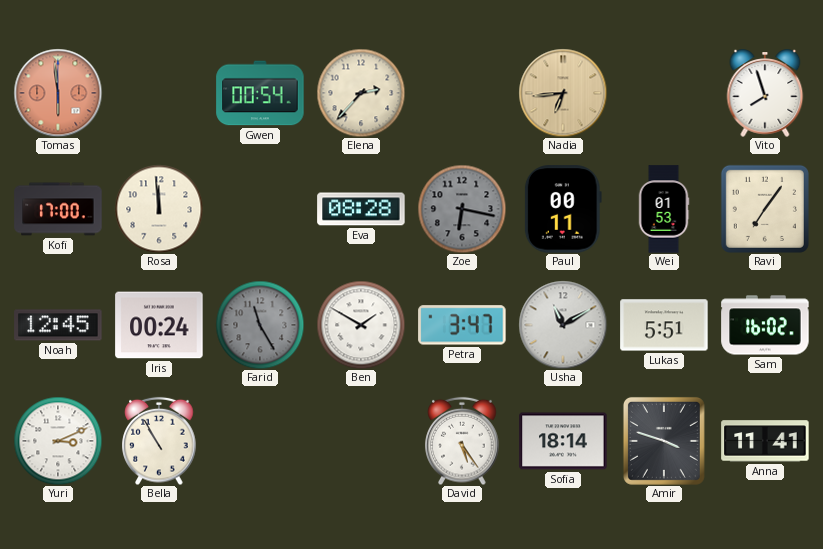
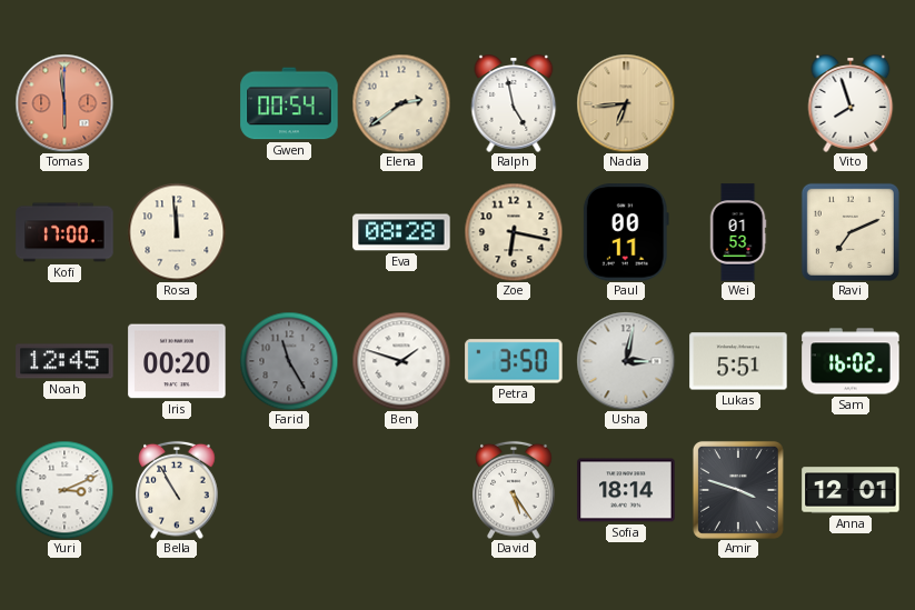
Elena: 2:37 -> 2:39 (401, 103)
Ralph: none -> 4:58 (514, 103)
Zoe dial: grey -> cream (514, 232)
Ravi: 7:06 -> 7:11 (851, 232)
Iris: 00:24 -> 00:20 (177, 361)
Ben: 1:50 -> 1:48 (401, 361)
Petra: 3:47 -> 3:50 (514, 361)
Usha: 11:10 -> 3:02 (626, 361)
Anna: 11:41 -> 12:01 (851, 490)
